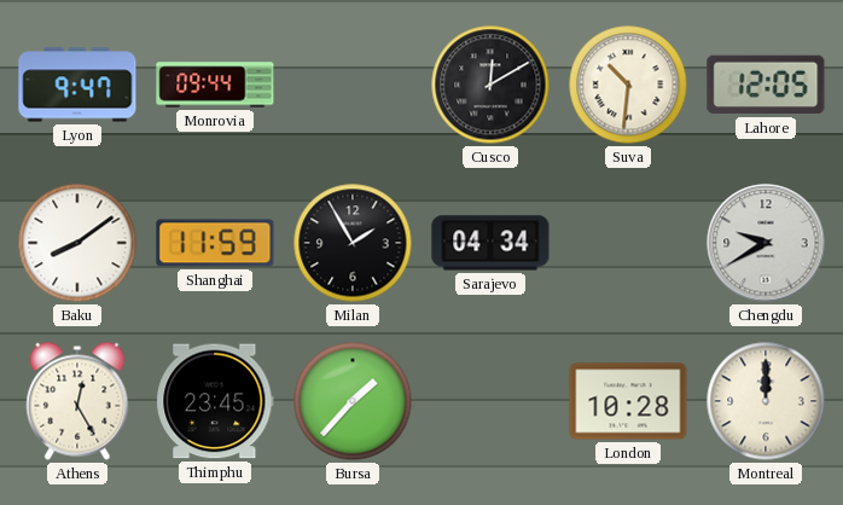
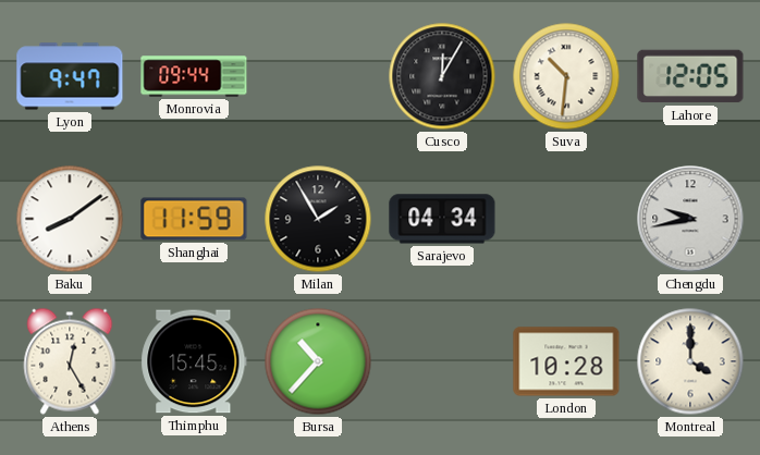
Cusco: 12:10 -> 12:05 (442, 76)
Chengdu: 9:40 -> 9:43 (690, 219)
Thimphu: 23:45 -> 15:45 (194, 361)
Bursa: 1:37 -> 10:37 (318, 361)
Montreal: 12:00 -> 4:00 (690, 361)
